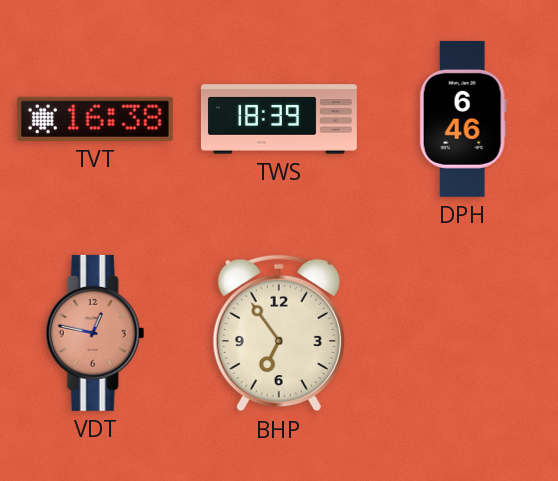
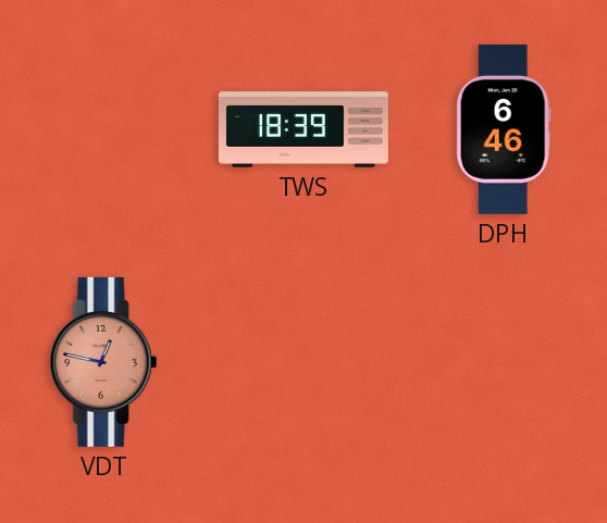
TVT: 16:38 -> none (95, 119)
BHP: 6:54 -> none (279, 333)
